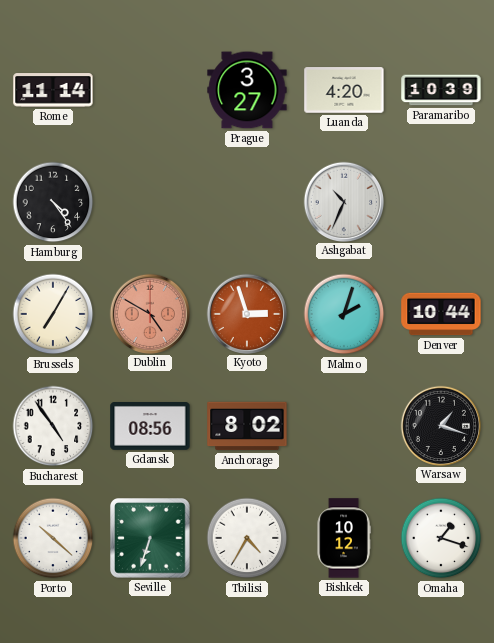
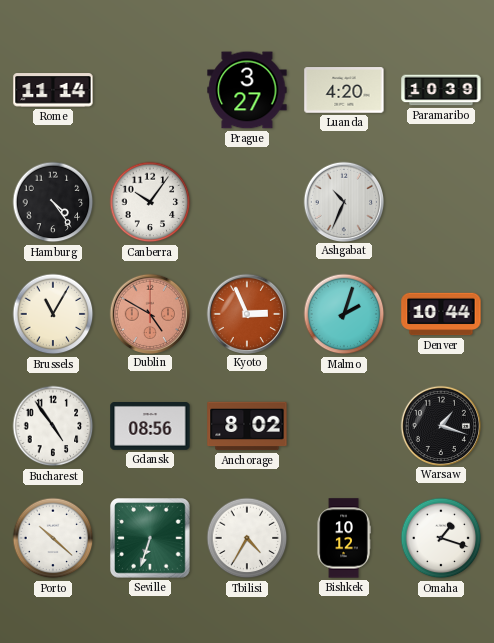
Canberra: none -> 10:06 (150, 202)
Brussels: 7:05 -> 11:05 (53, 314)
Kyoto: 2:57 -> 2:56 (246, 313)
